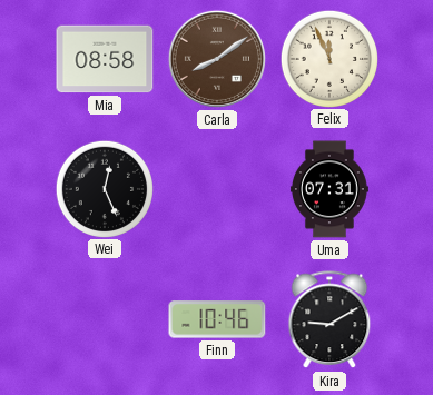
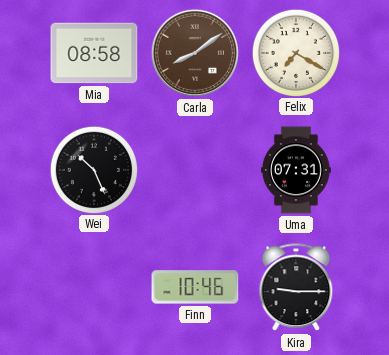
Felix: 11:56 -> 7:20 (295, 52)
Wei: 12:26 -> 10:26 (93, 169)
Kira: 9:10 -> 9:15 (296, 288)
